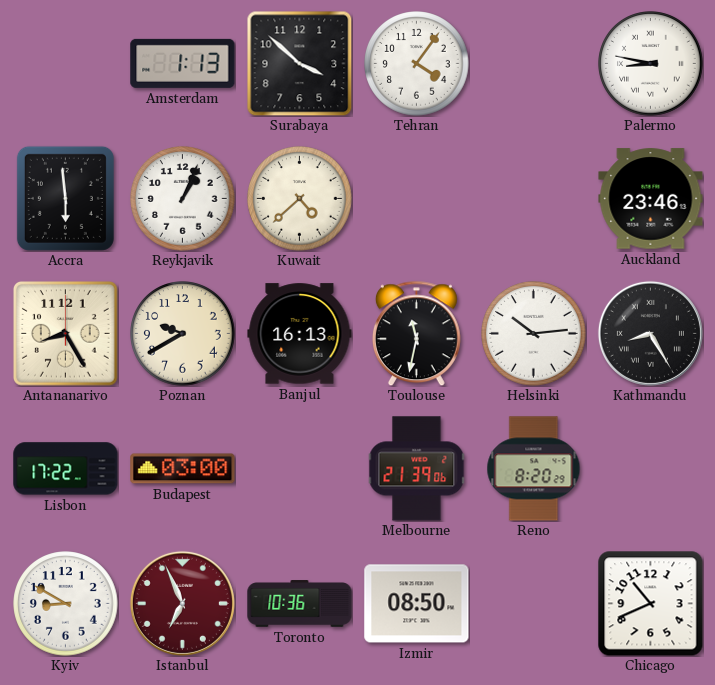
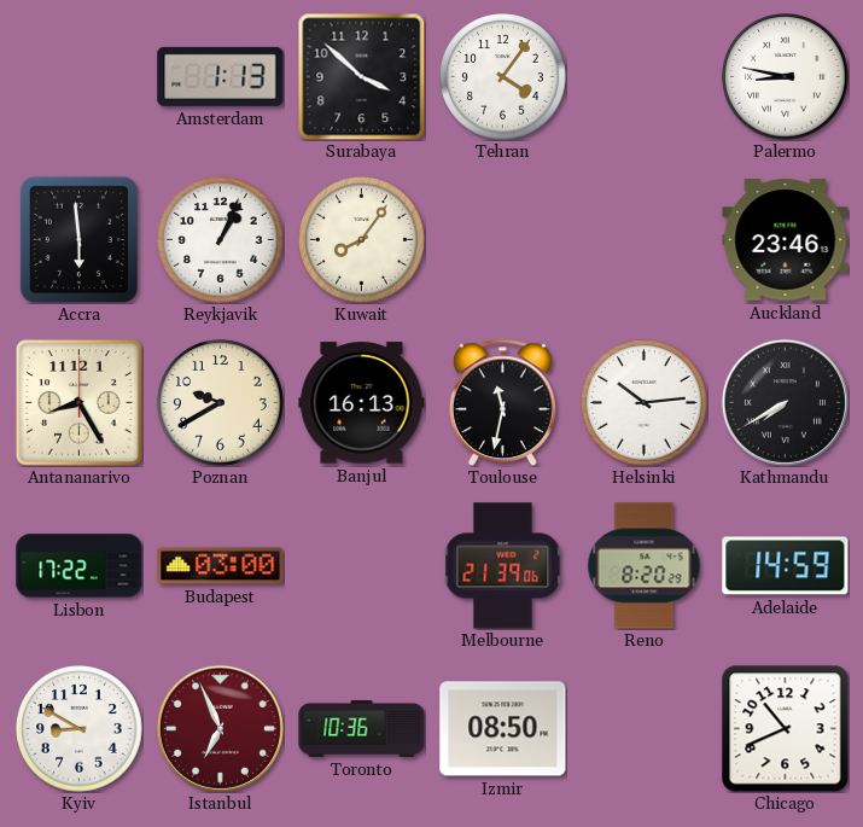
Kuwait: 4:38 -> 8:06 (362, 240)
Kathmandu: 8:25 -> 7:40 (785, 402)
Adelaide: none -> 14:59 (786, 566)
